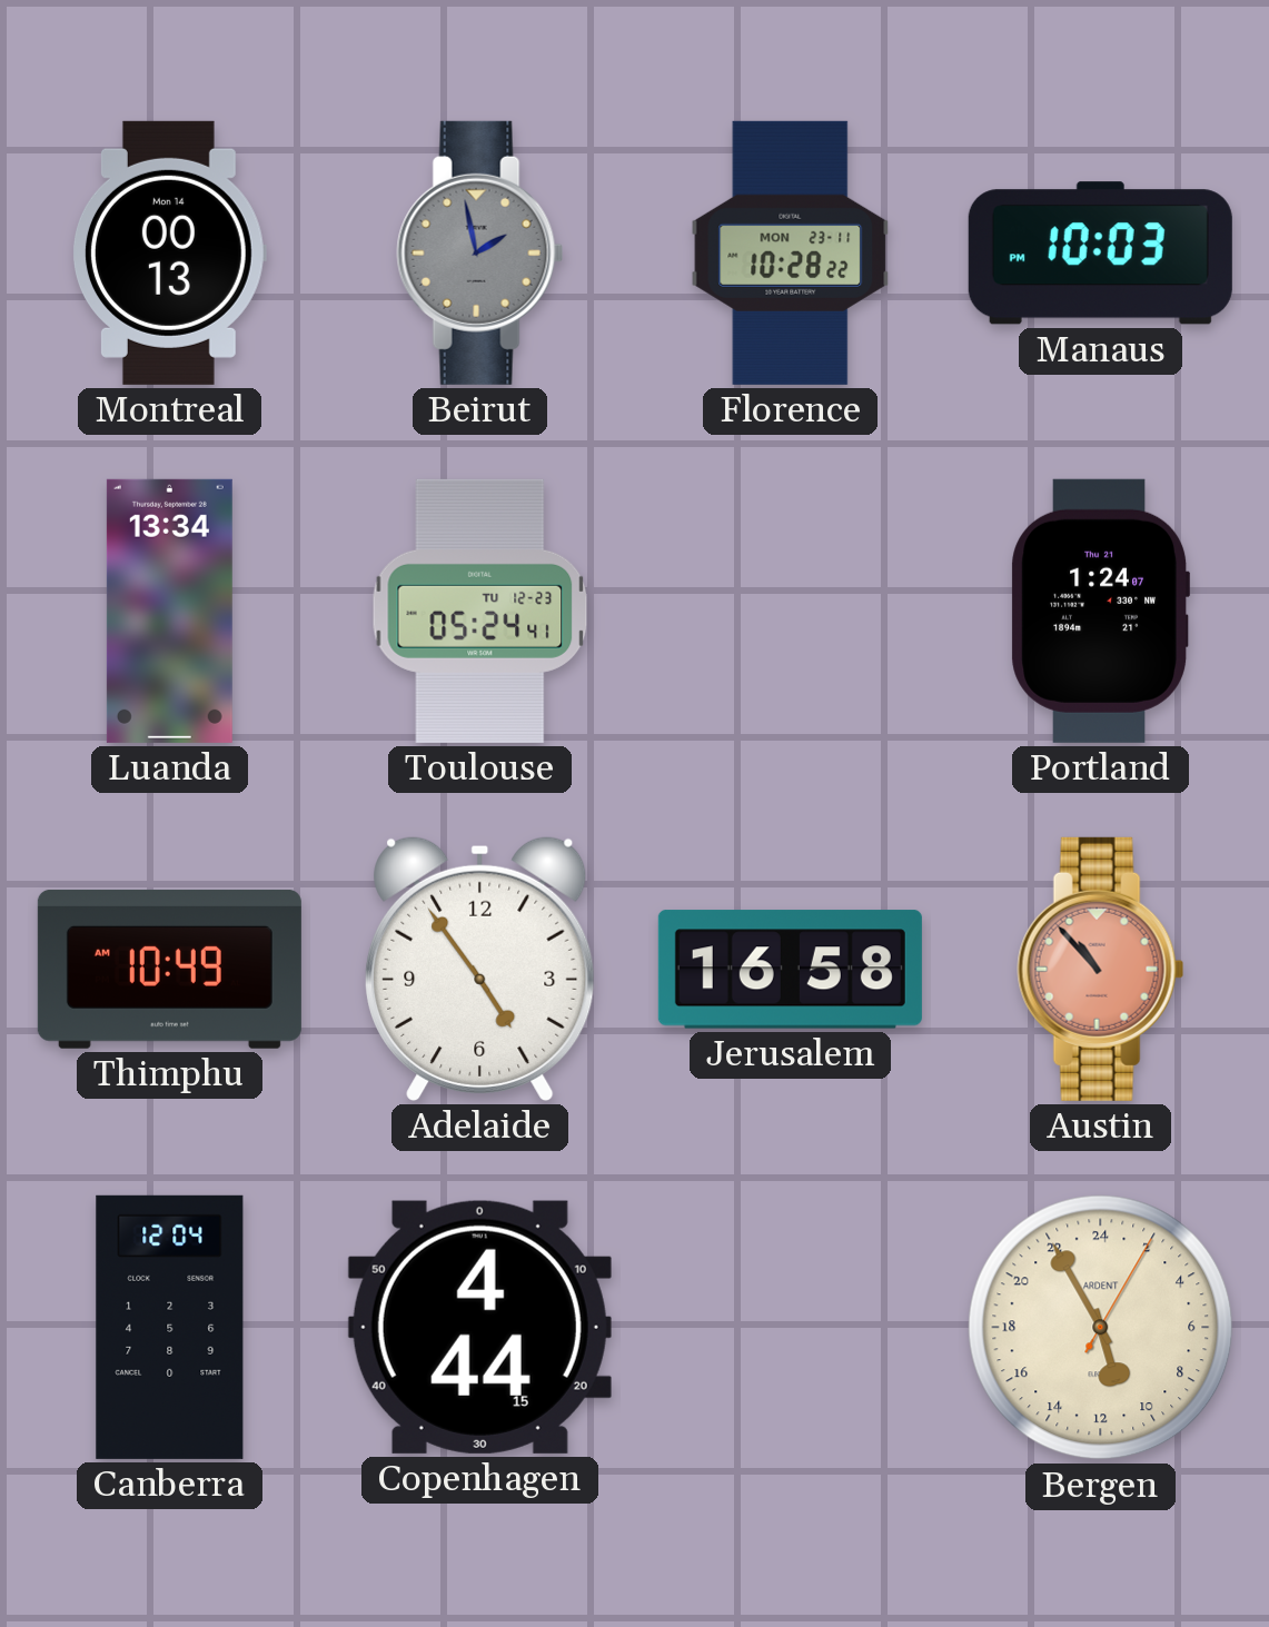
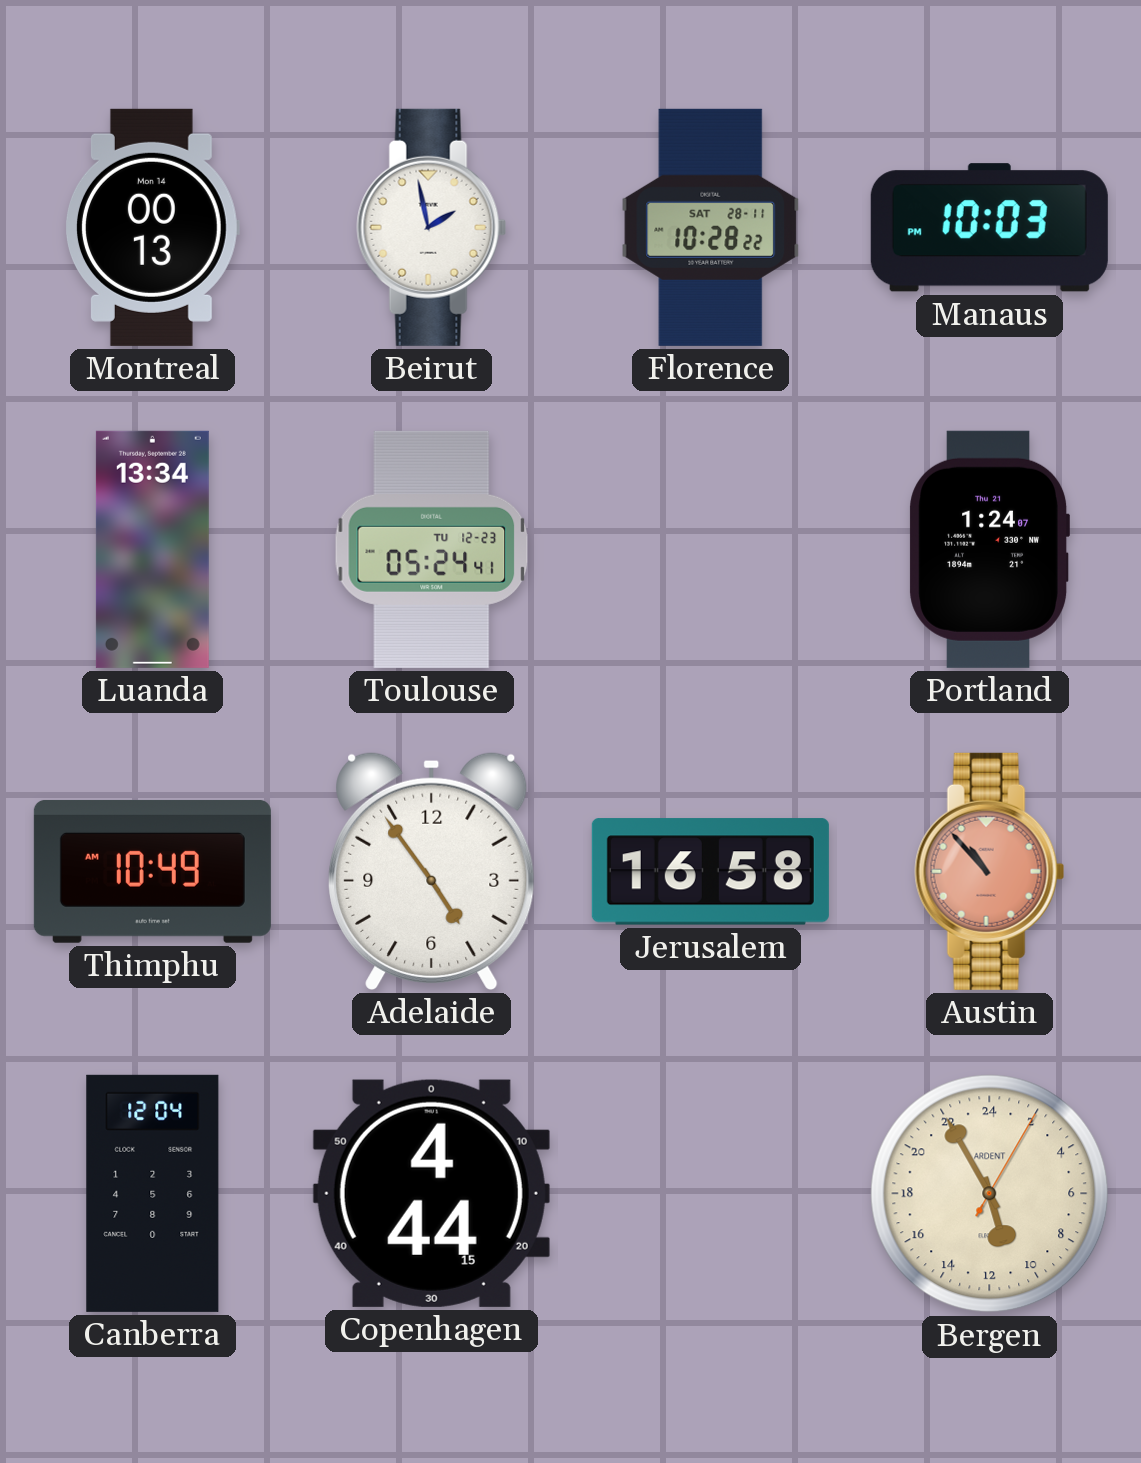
Beirut dial: grey -> white (432, 227)
Florence date: MON 23-11 -> SAT 28-11 (711, 227)
